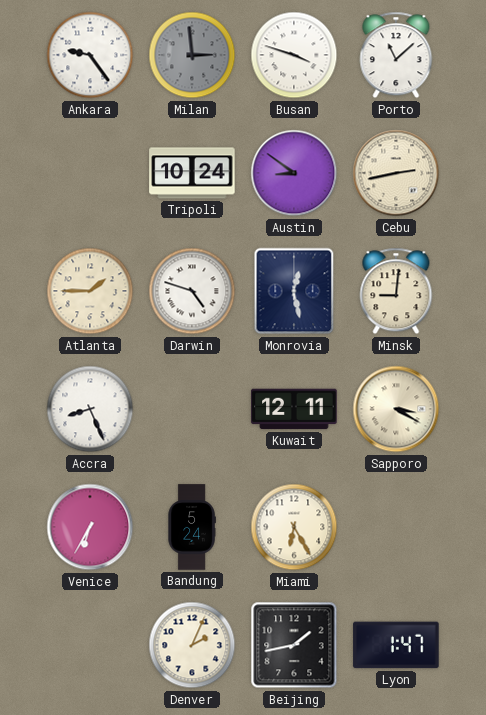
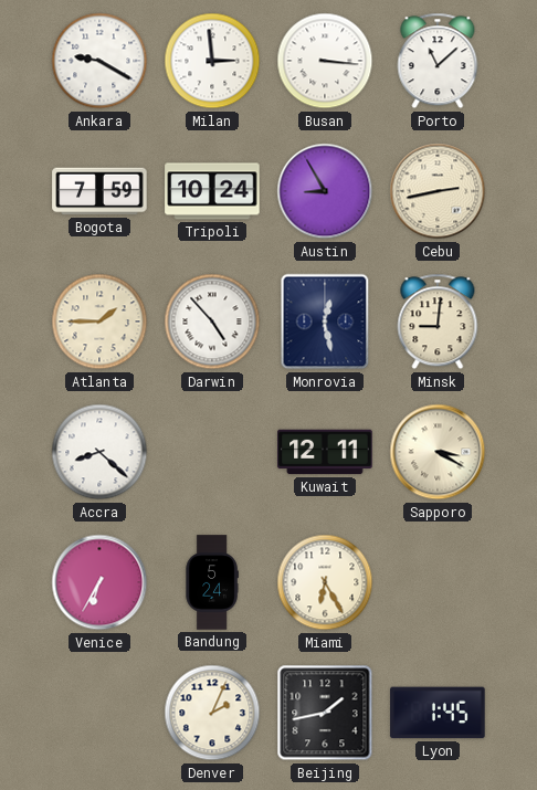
Ankara: 9:24 -> 9:20 (99, 61)
Milan dial: grey -> white (212, 61)
Busan: 3:48 -> 3:16 (325, 61)
Bogota: none -> 7:59 (99, 191)
Austin: 8:51 -> 8:55 (325, 191)
Darwin: 4:48 -> 4:53 (212, 322)
Accra: 8:26 -> 8:22 (99, 452)
Lyon: 1:47 -> 1:45 (438, 713)
